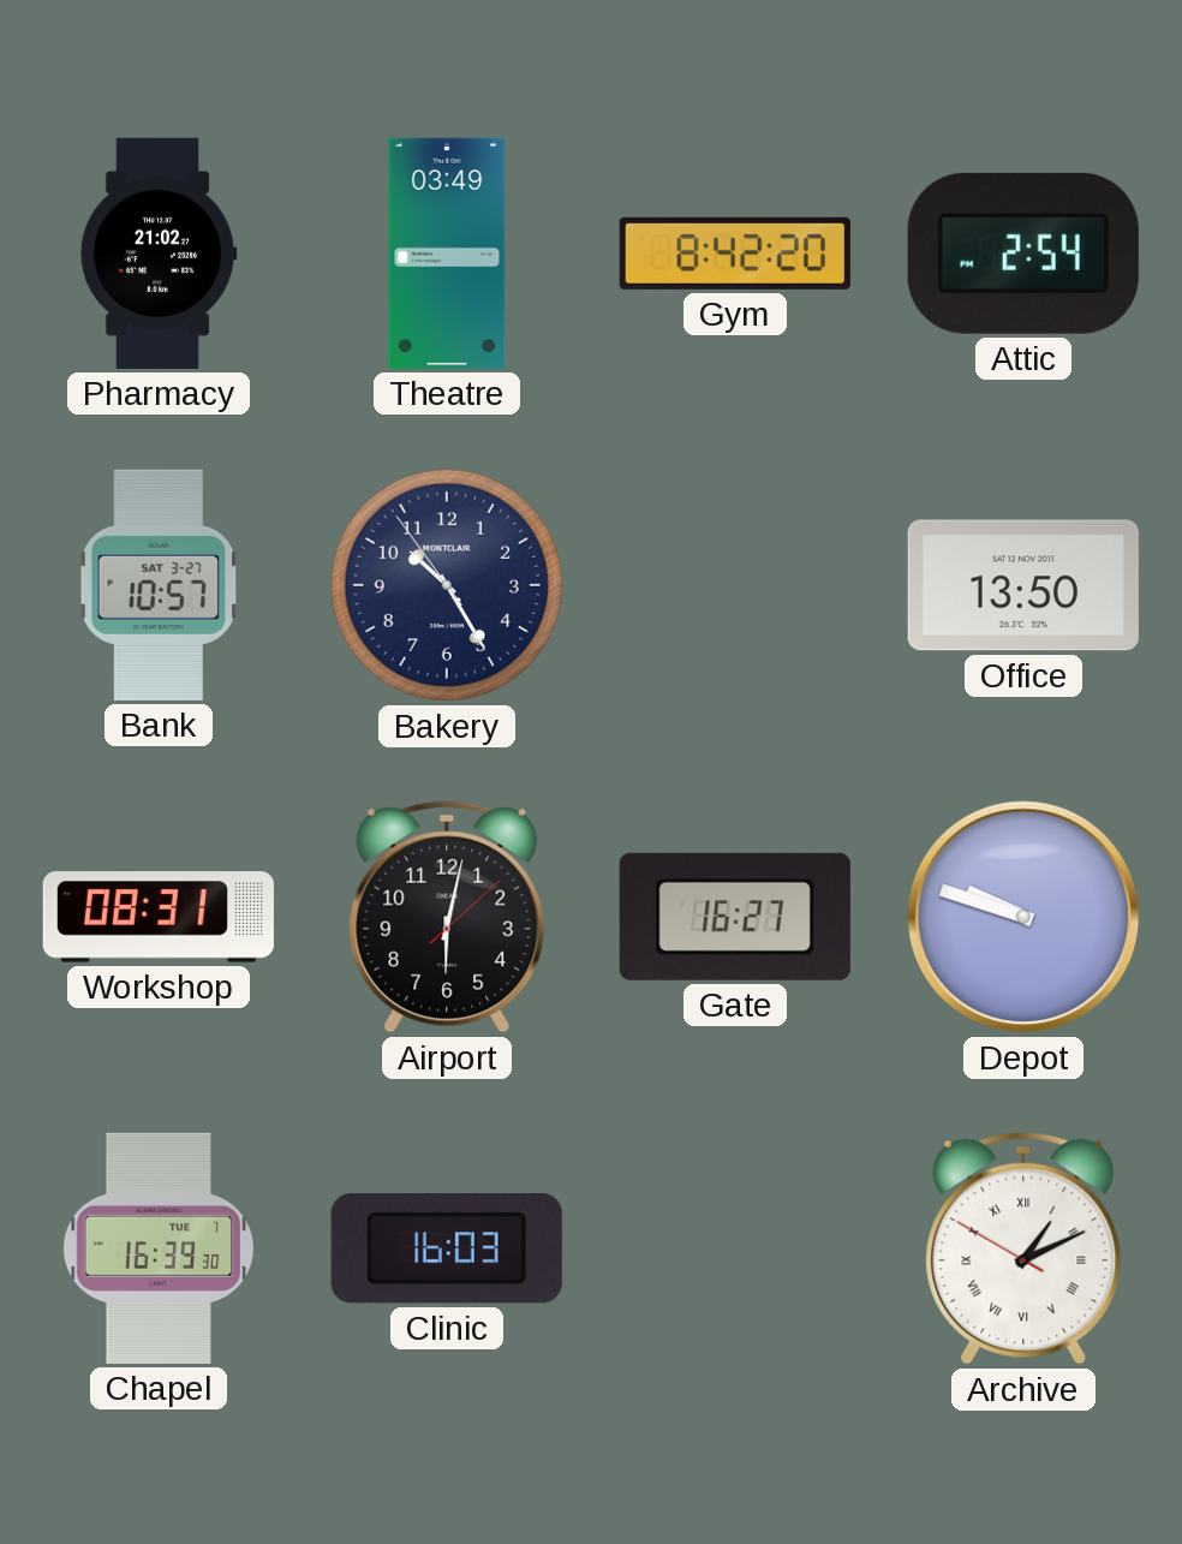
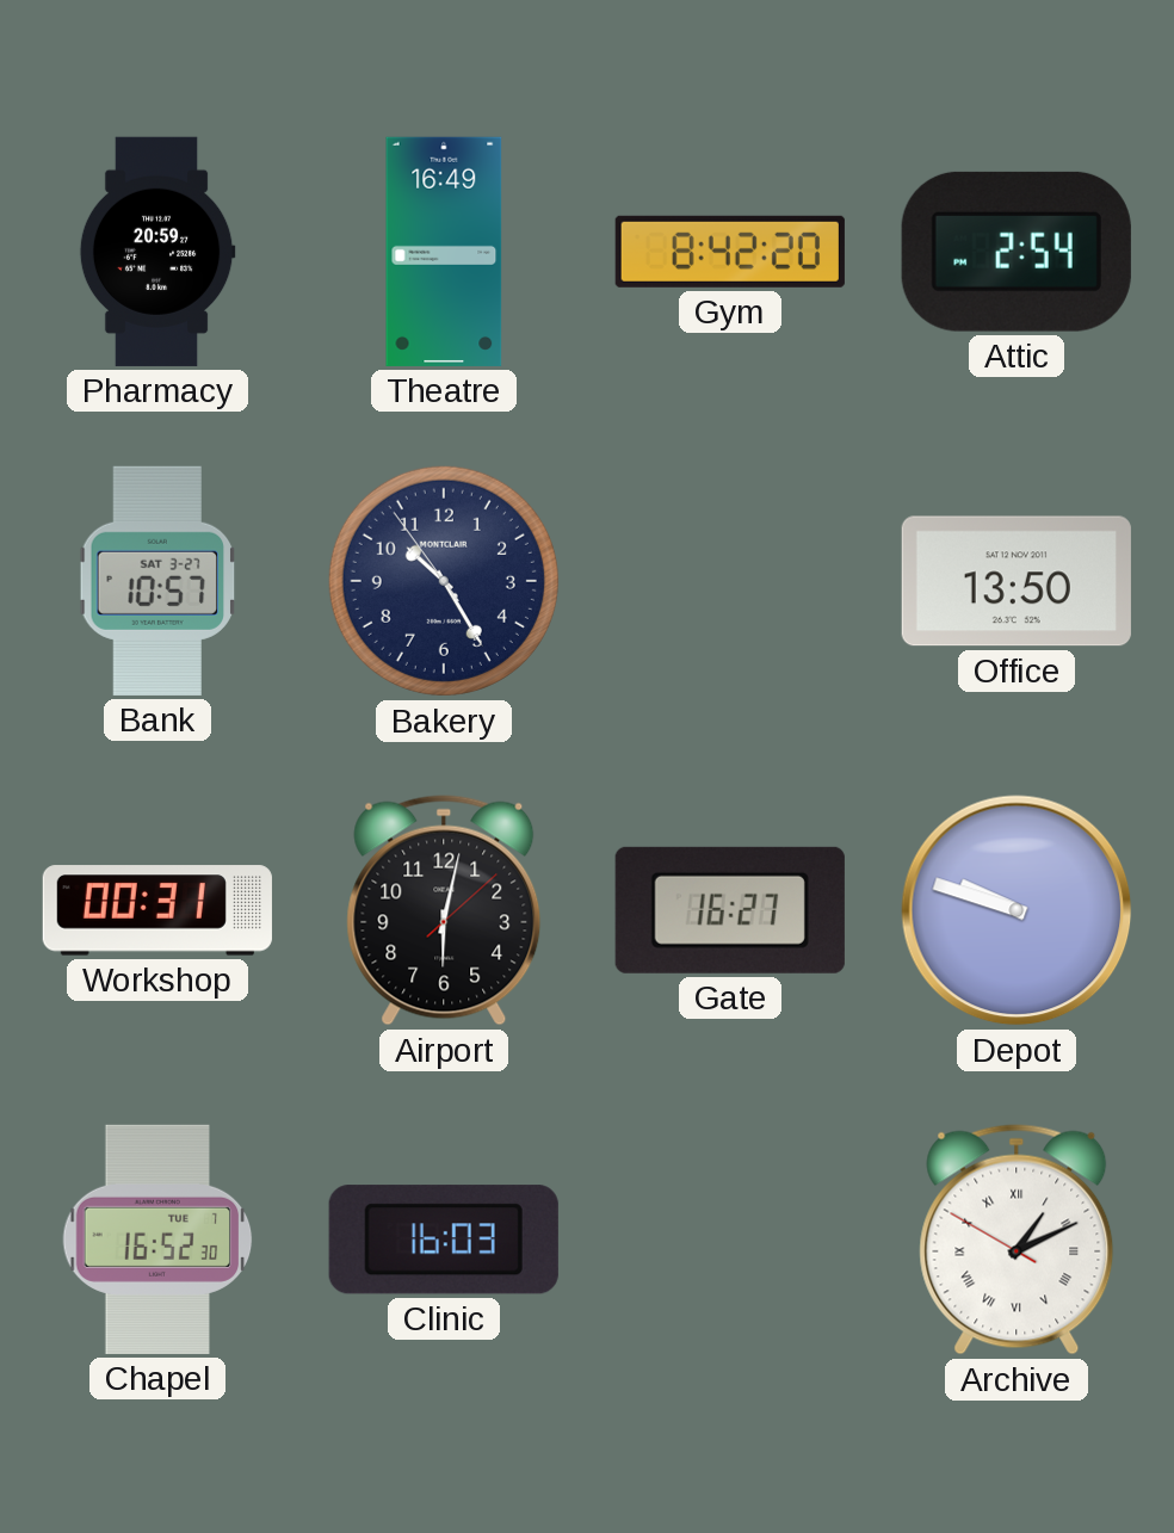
Pharmacy: 21:02 -> 20:59 (157, 252)
Theatre: 03:49 -> 16:49 (444, 252)
Workshop: 08:31 -> 00:31 (157, 910)
Chapel: 16:39 -> 16:52 (157, 1240)
